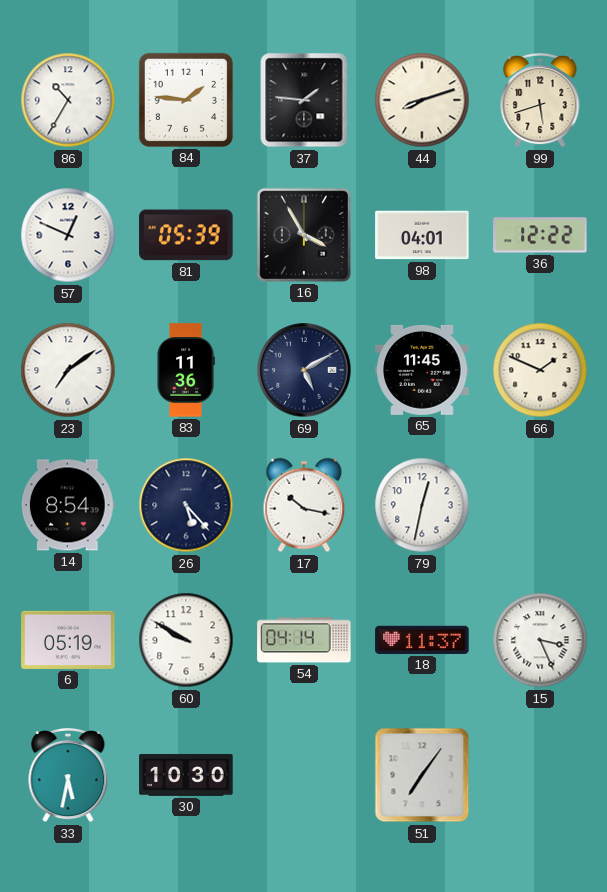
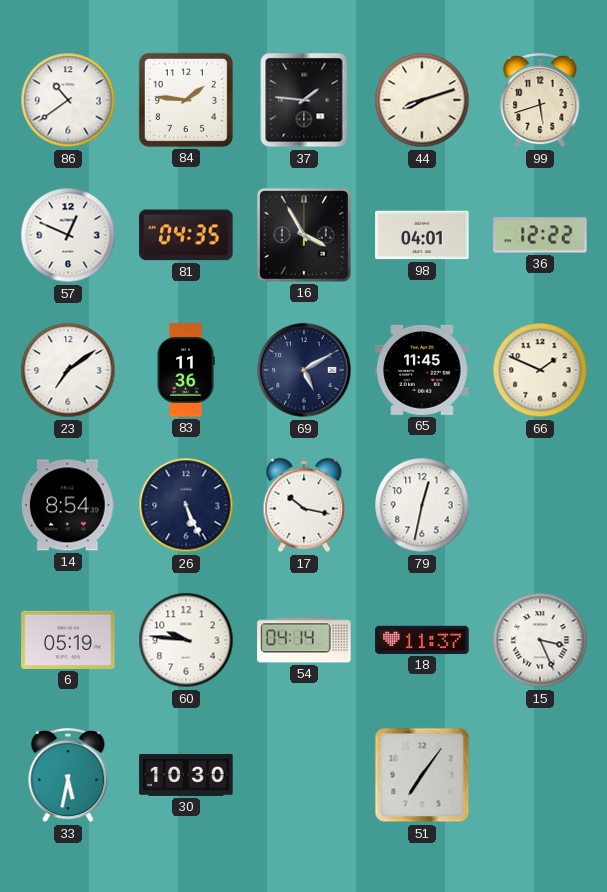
86: 10:35 -> 10:39 (68, 100)
81: 05:39 -> 04:35 (186, 235)
26: 5:23 -> 5:26 (186, 505)
60: 9:50 -> 9:46 (186, 640)
